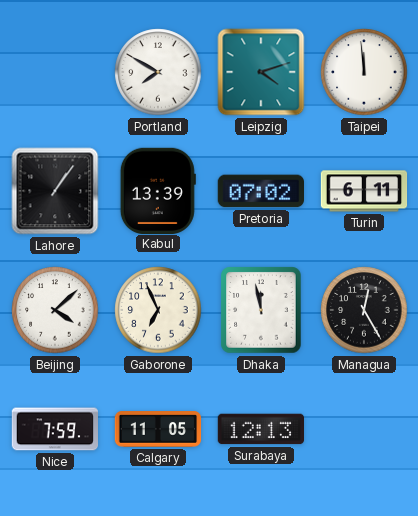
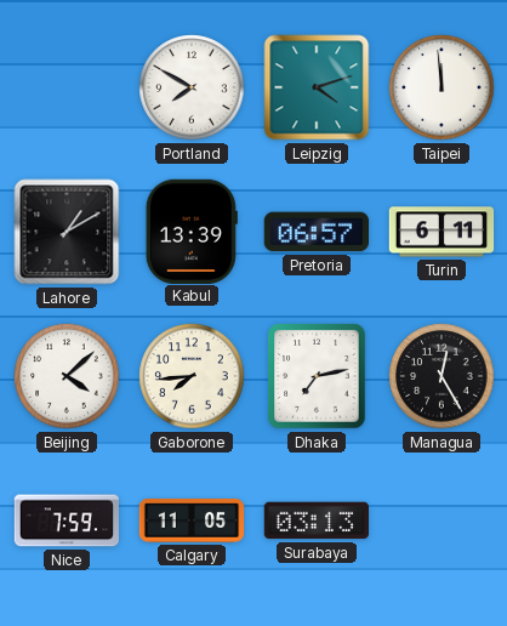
Lahore: 1:06 -> 1:10 (67, 232)
Pretoria: 07:02 -> 06:57 (315, 232)
Gaborone: 6:56 -> 7:44 (192, 376)
Dhaka: 11:58 -> 7:13 (317, 376)
Surabaya: 12:13 -> 03:13 (315, 520)
